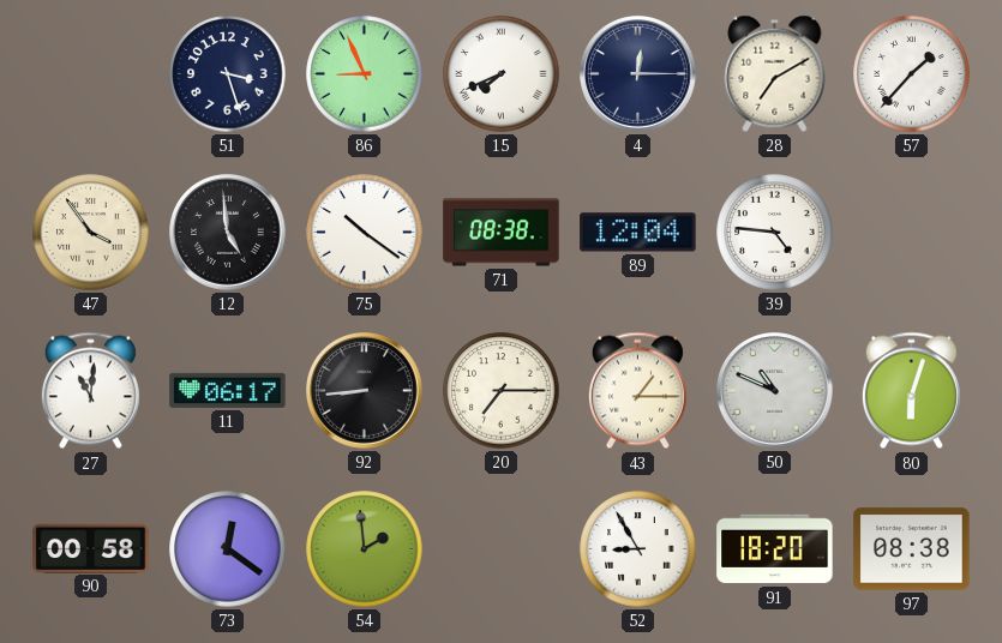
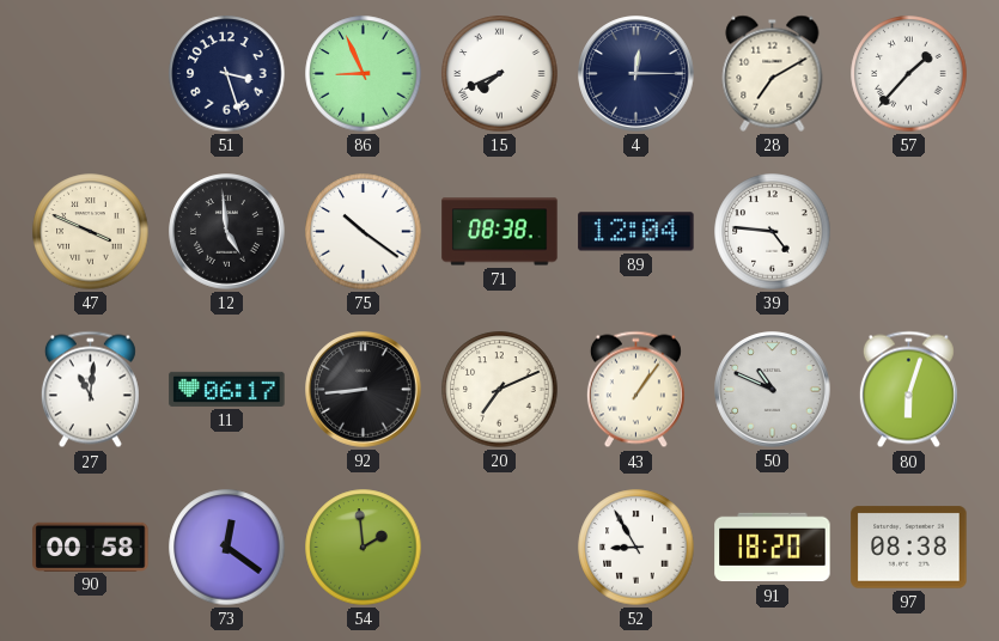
47: 3:54 -> 3:49 (91, 232)
20: 7:15 -> 7:11 (500, 390)
43: 1:15 -> 1:06 (635, 390)
